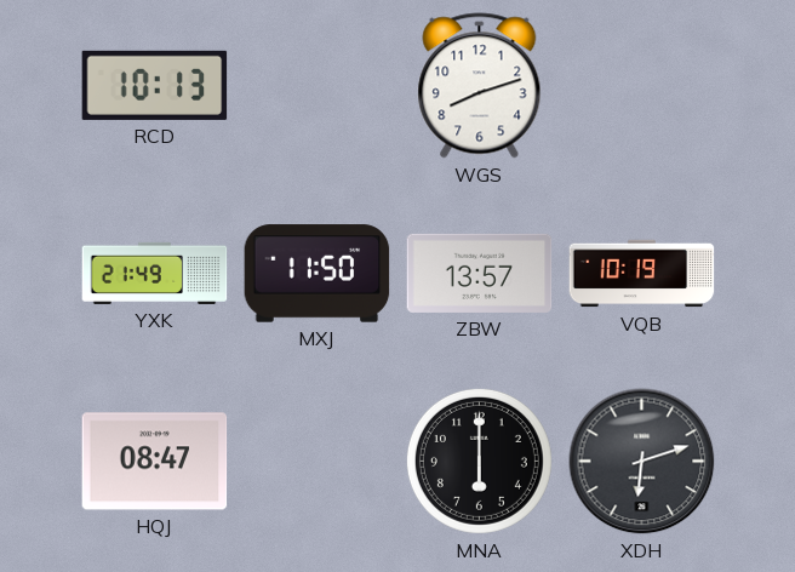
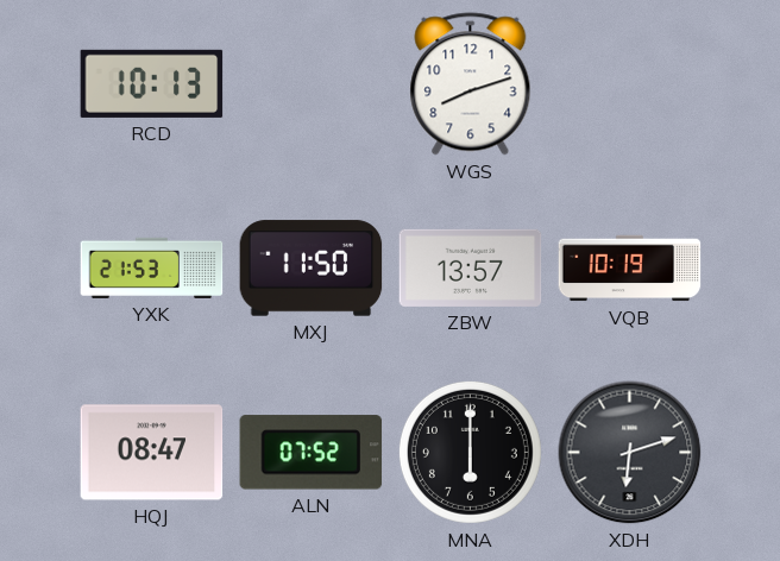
YXK: 21:49 -> 21:53 (152, 267)
ALN: none -> 07:52 (312, 453)
